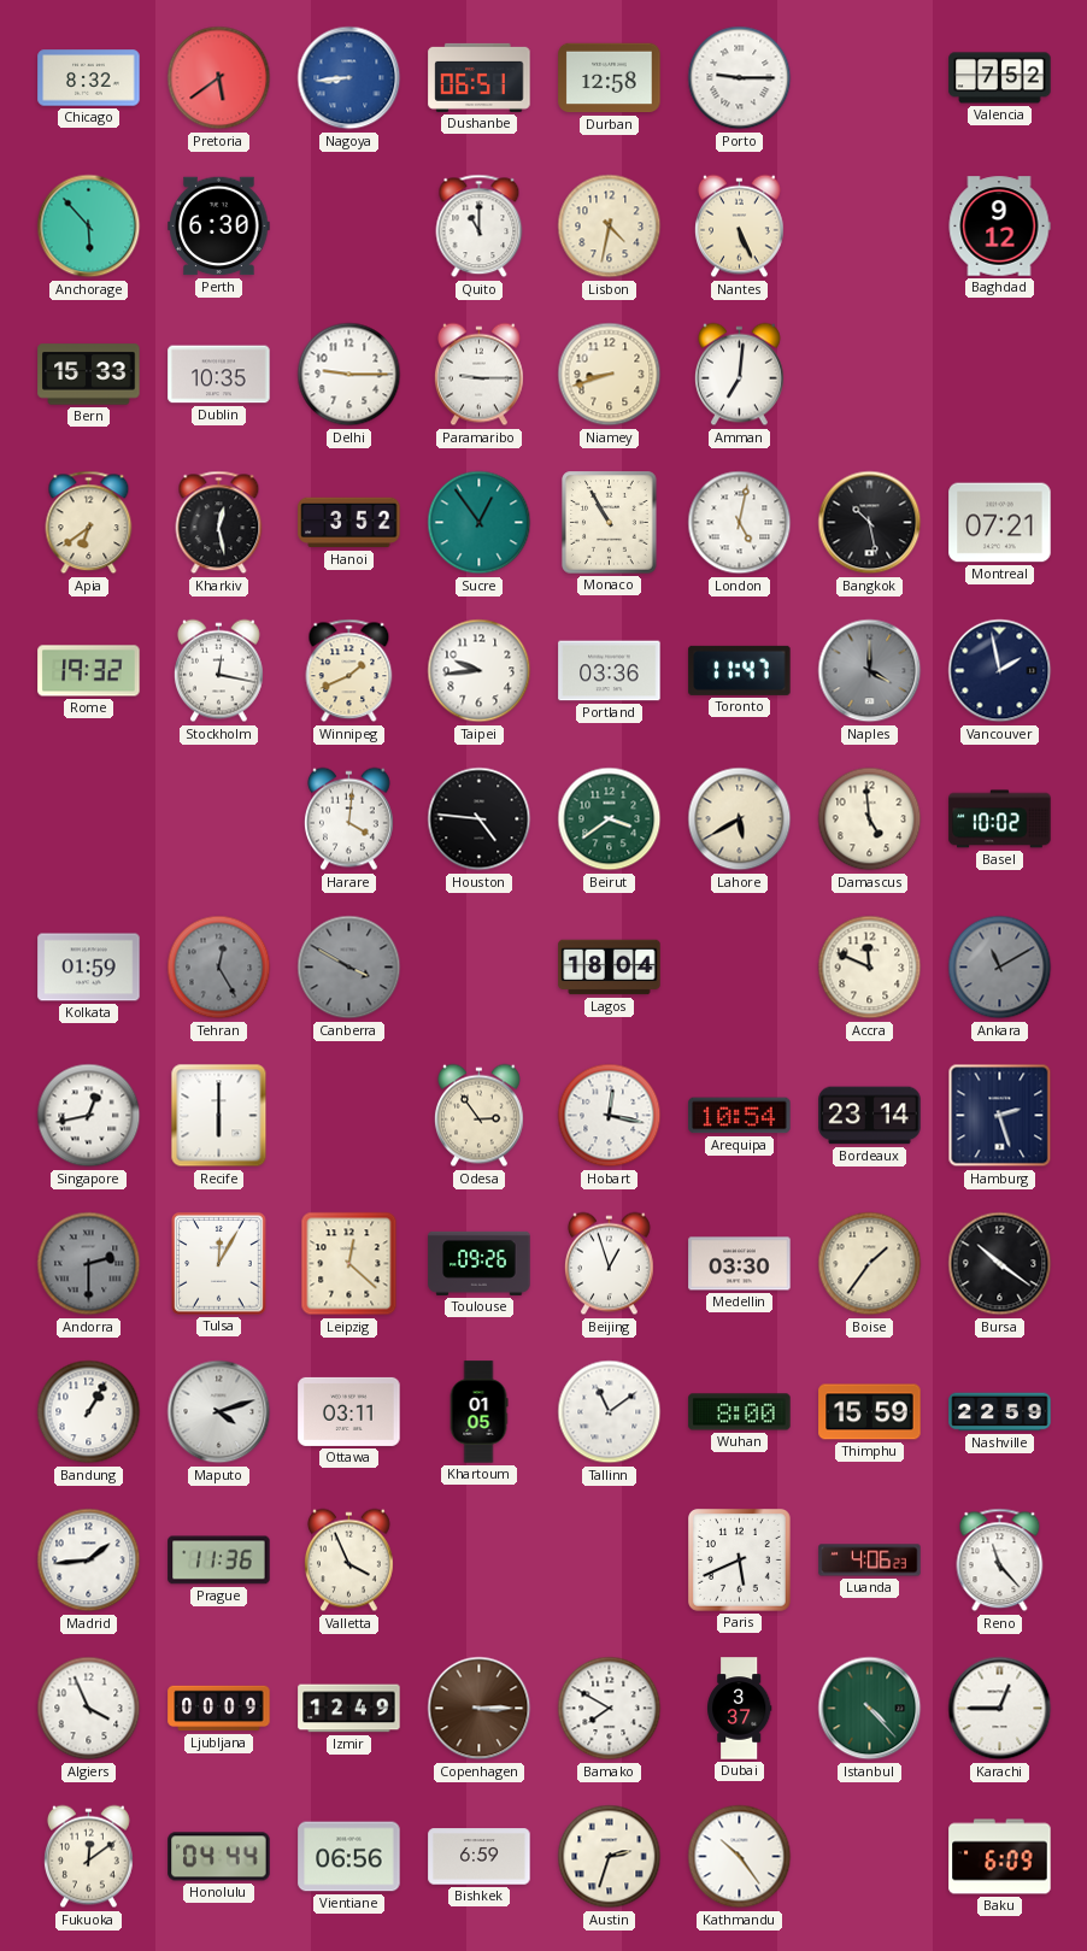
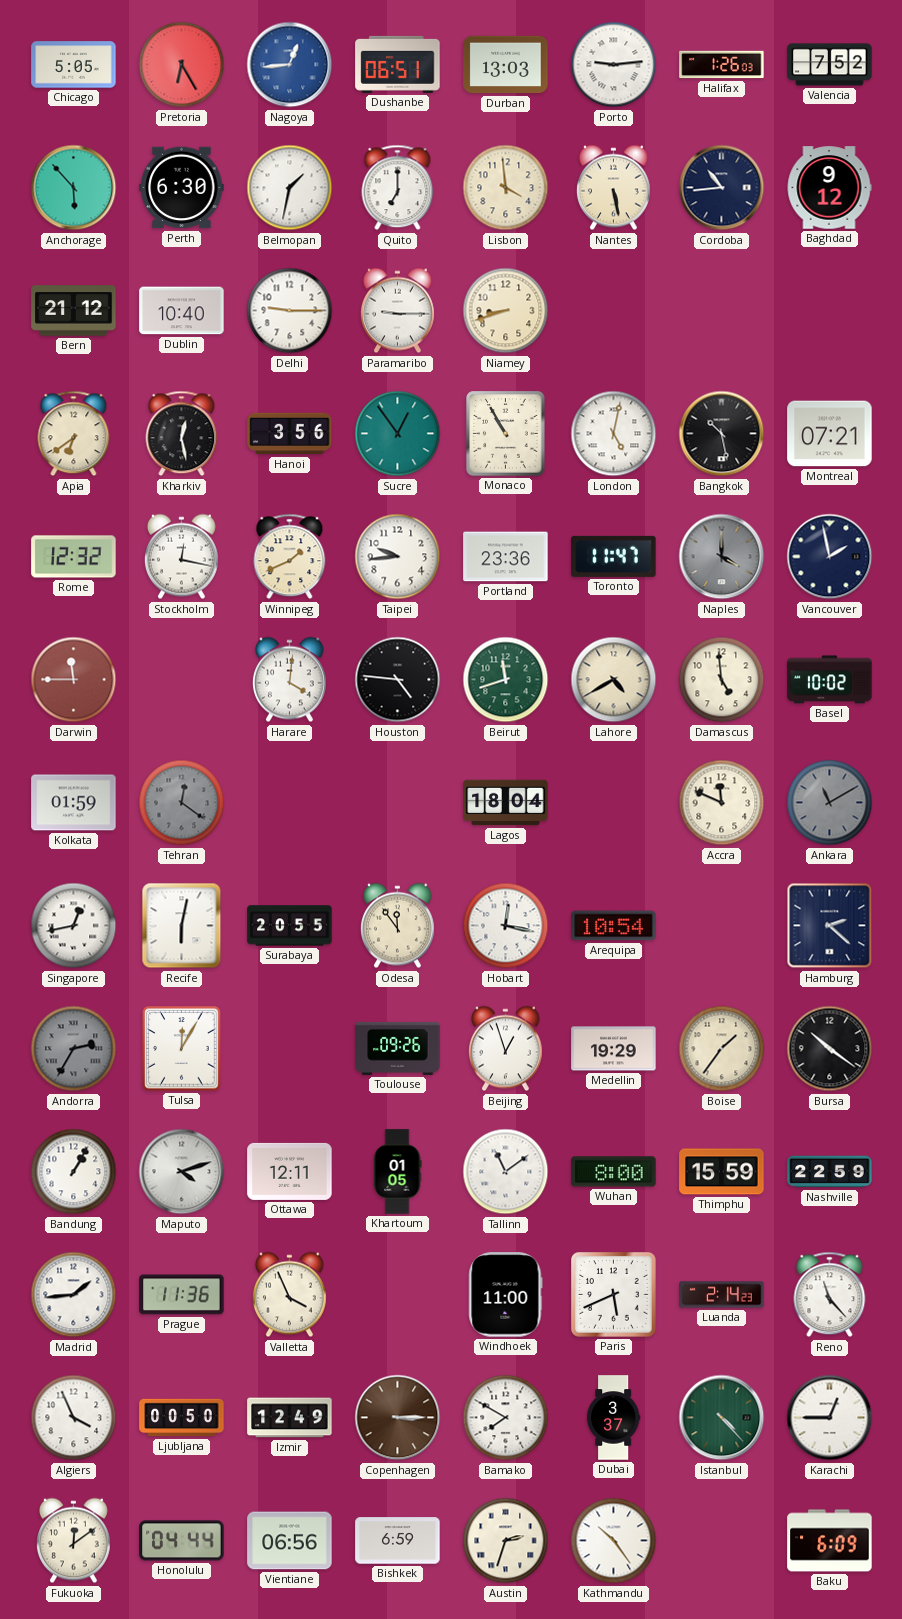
Chicago: 8:32 -> 5:05 (74, 65)
Pretoria: 5:39 -> 6:25 (182, 65)
Nagoya: 8:44 -> 12:44 (290, 65)
Durban: 12:58 -> 13:03 (506, 65)
Porto: 9:15 -> 9:14 (614, 65)
Halifax: none -> 1:26 (722, 65)
Belmopan: none -> 1:32 (290, 188)
Quito: 11:00 -> 7:00 (398, 188)
Lisbon: 4:32 -> 3:59 (506, 188)
Nantes: 5:26 -> 5:28 (614, 188)
Cordoba: none -> 10:44 (722, 188)
Bern: 15:33 -> 21:12 (74, 311)
Dublin: 10:35 -> 10:40 (182, 311)
Amman: 7:01 -> none (740, 375)
Hanoi: 3:52 -> 3:56 (290, 434)
Rome: 19:32 -> 12:32 (74, 557)
Portland: 03:36 -> 23:36 (506, 557)
Darwin: none -> 11:45 (74, 680)
Beirut: 3:39 -> 11:42 (506, 680)
Lahore: 5:40 -> 4:40 (614, 680)
Tehran: 12:25 -> 12:21 (182, 803)
Canberra: 3:50 -> none (349, 968)
Recife: 6:00 -> 6:02 (182, 926)
Surabaya: none -> 20:55 (290, 926)
Odesa: 2:54 -> 11:54 (398, 926)
Bordeaux: 23:14 -> none (870, 1116)
Hamburg: 2:27 -> 2:22 (830, 926)
Andorra: 2:30 -> 2:35 (74, 1049)
Leipzig: 12:22 -> none (349, 1264)
Medellin: 03:30 -> 19:29 (614, 1049)
Ottawa: 03:11 -> 12:11 (290, 1171)
Windhoek: none -> 11:00 (506, 1295)
Luanda: 4:06 -> 2:14 (722, 1295)
Ljubljana: 00:09 -> 00:50 (182, 1418)
